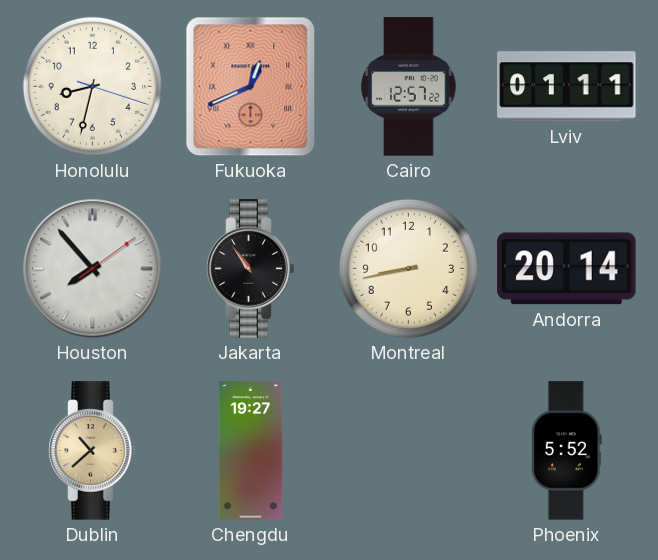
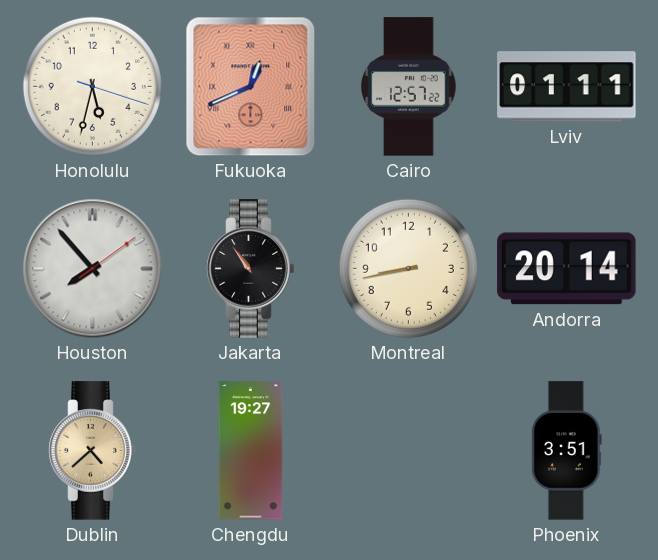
Honolulu: 8:32 -> 5:32 (92, 86)
Dublin: 10:38 -> 4:38 (93, 451)
Phoenix: 5:52 -> 3:51 (566, 451)
